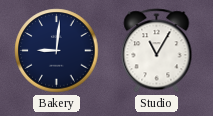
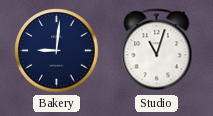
Studio: 11:05 -> 11:03 (157, 51)
